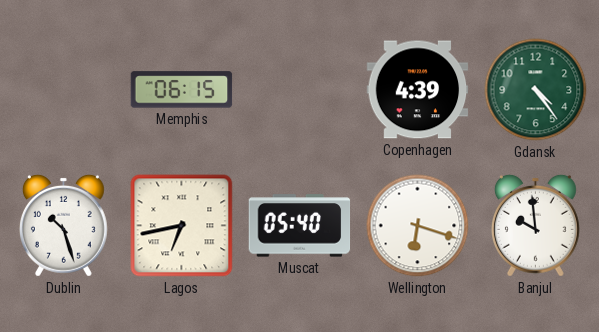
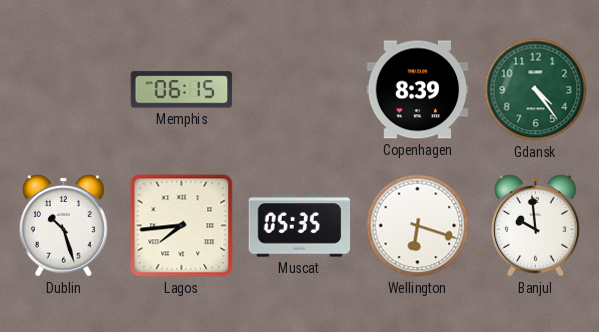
Copenhagen: 4:39 -> 8:39 (418, 90)
Lagos: 6:43 -> 7:44 (182, 226)
Muscat: 05:40 -> 05:35 (300, 226)
